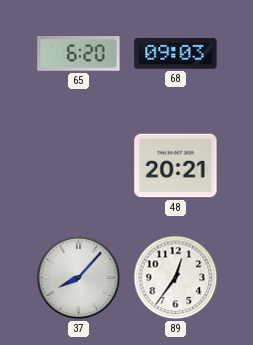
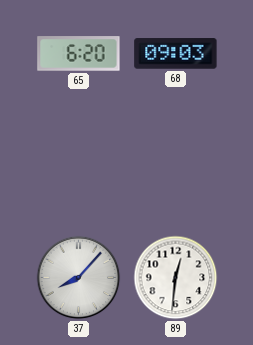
48: 20:21 -> none (176, 166)
89: 12:36 -> 12:31 (176, 278)
